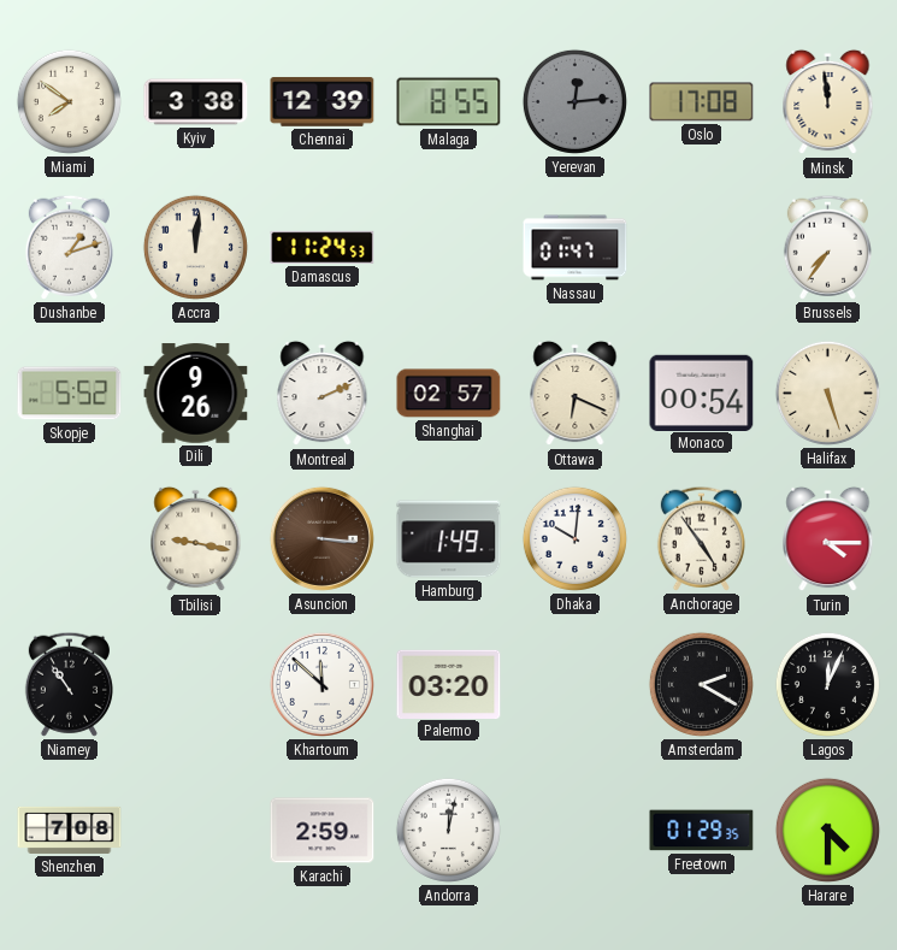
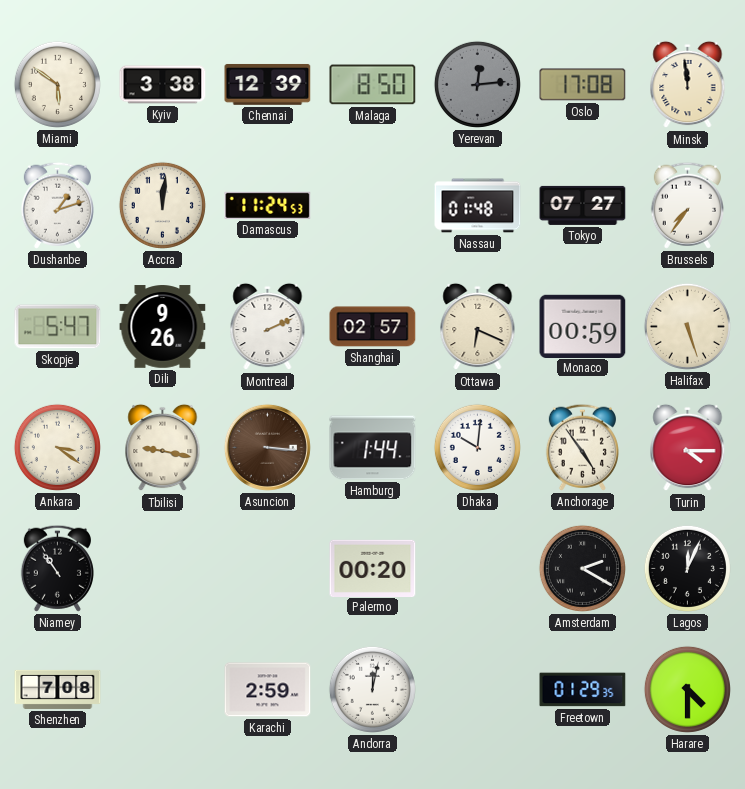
Miami: 7:51 -> 5:51 (57, 84)
Malaga: 8:55 -> 8:50 (373, 85)
Nassau: 01:47 -> 01:48 (478, 206)
Tokyo: none -> 07:27 (583, 205)
Skopje: 5:52 -> 5:47 (58, 327)
Monaco: 00:54 -> 00:59 (583, 326)
Ankara: none -> 3:21 (57, 447)
Hamburg: 1:49 -> 1:44 (373, 448)
Khartoum: 11:52 -> none (321, 684)
Palermo: 03:20 -> 00:20 (373, 568)
